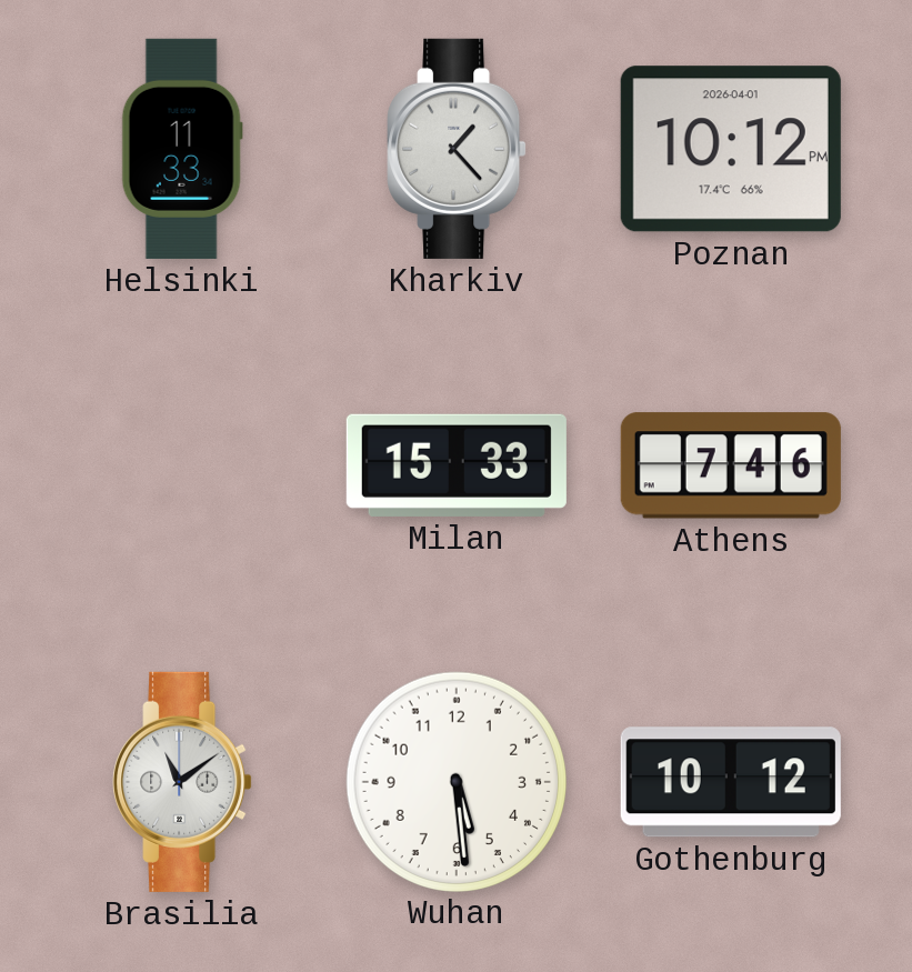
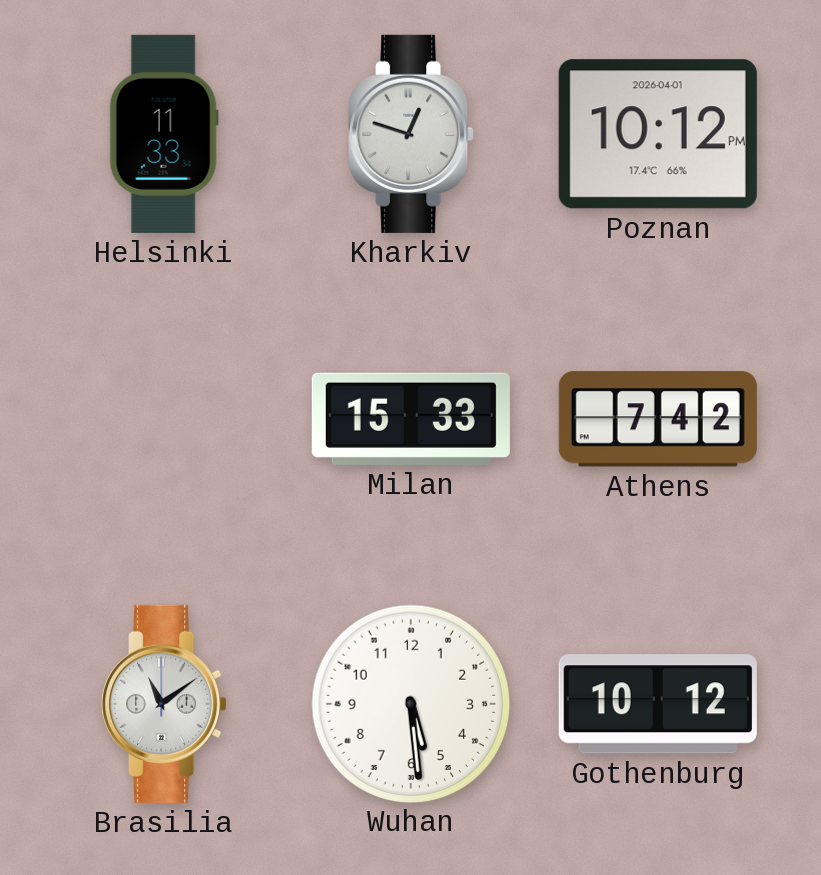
Kharkiv: 1:23 -> 12:48 (411, 134)
Athens: 7:46 -> 7:42 (658, 419)
